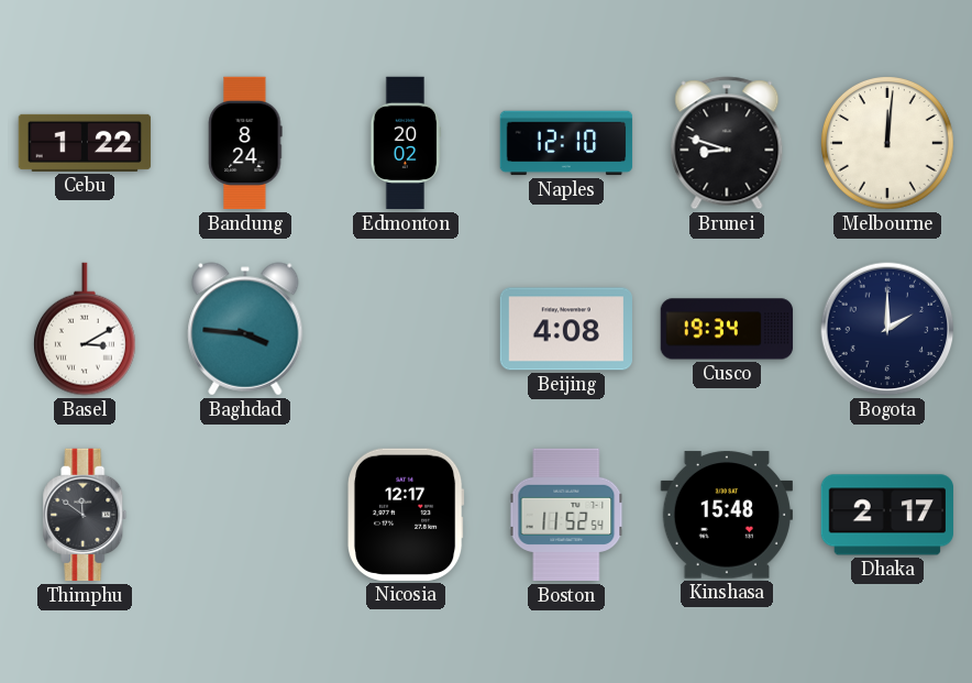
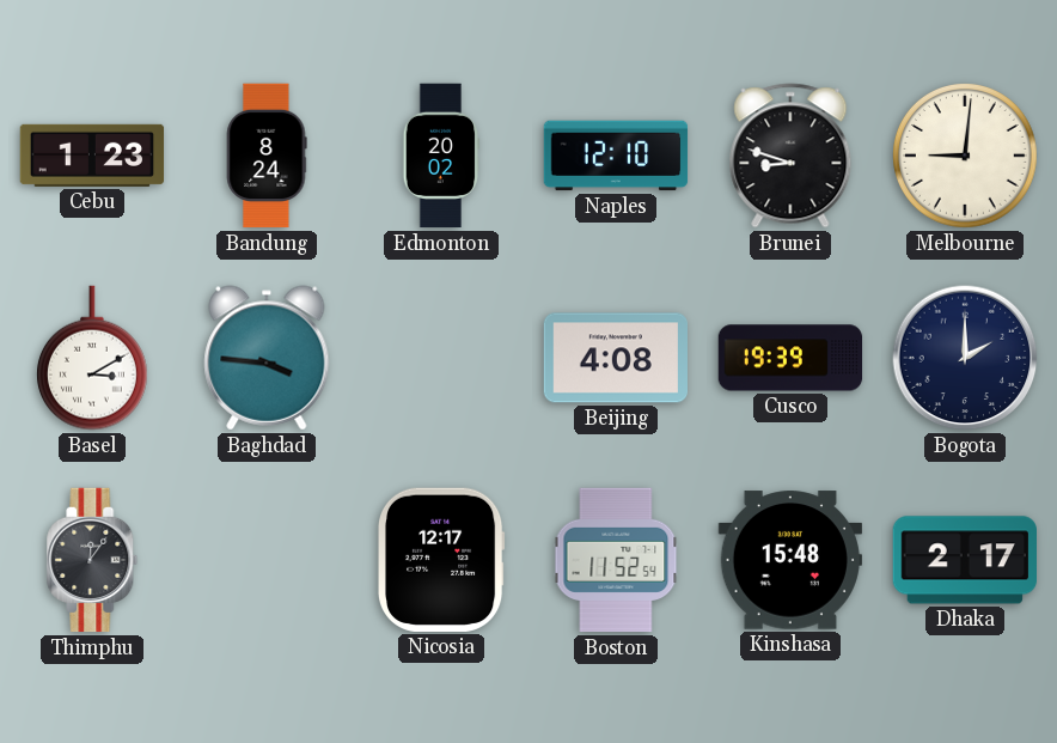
Cebu: 1:22 -> 1:23 (92, 156)
Melbourne: 12:01 -> 9:01 (966, 157)
Cusco: 19:34 -> 19:39 (790, 358)
Thimphu: 11:51 -> 12:06 (92, 560)
